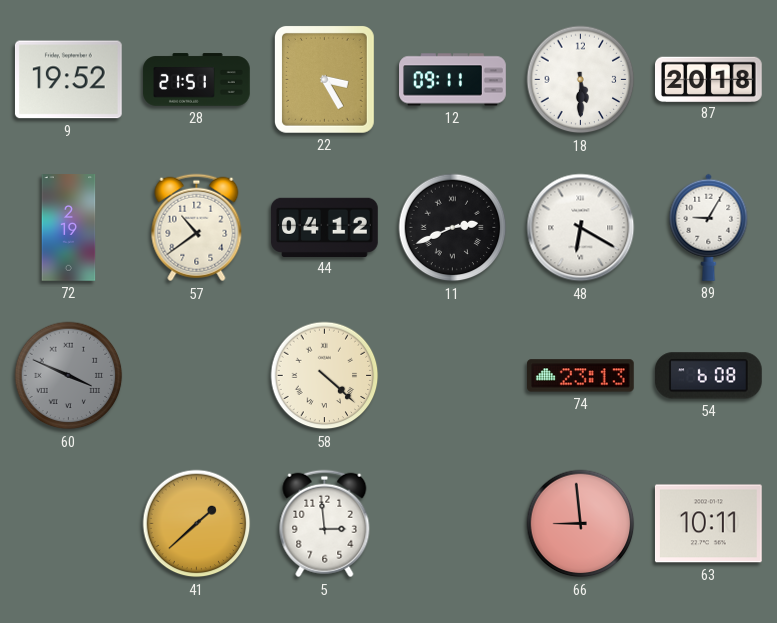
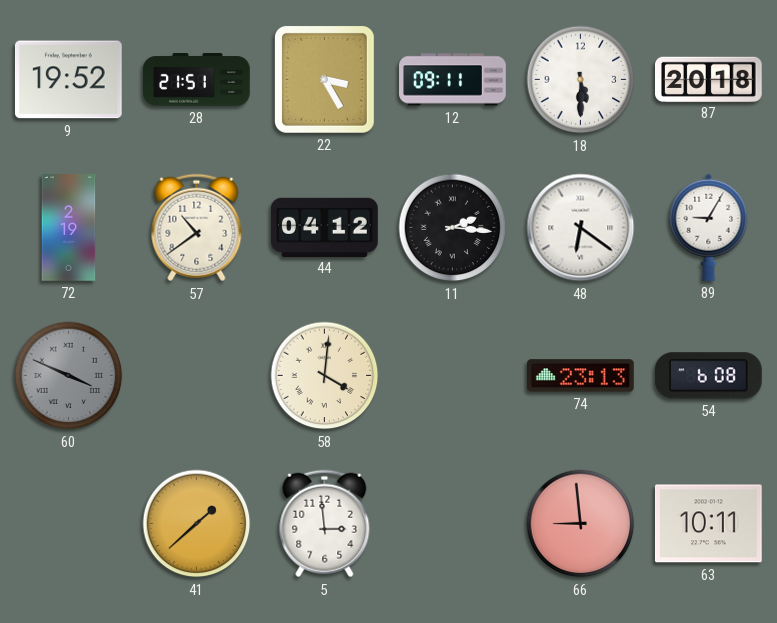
11: 2:41 -> 2:16 (453, 228)
48: 6:20 -> 6:21 (581, 228)
58: 4:22 -> 4:01 (325, 376)
